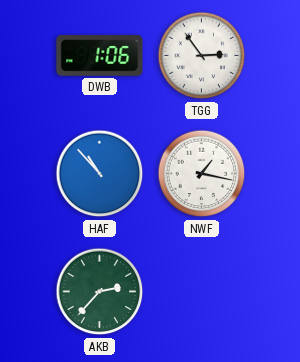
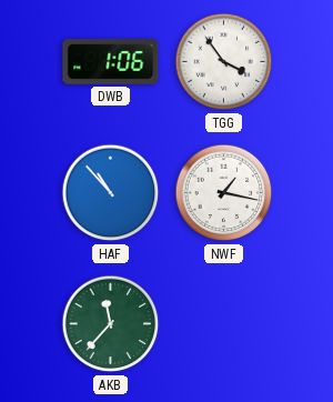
TGG: 2:54 -> 3:54 (224, 62)
AKB: 2:37 -> 11:37 (111, 324)
